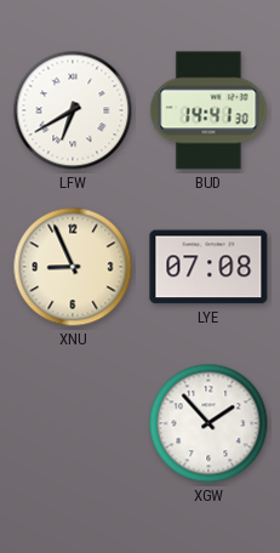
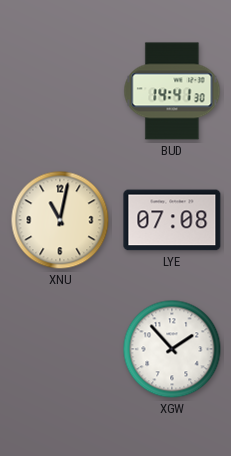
LFW: 6:40 -> none (73, 110)
XNU: 8:56 -> 11:02 (60, 220)
